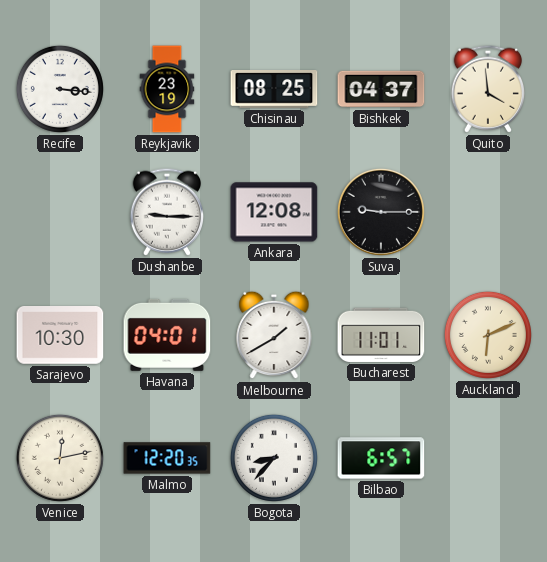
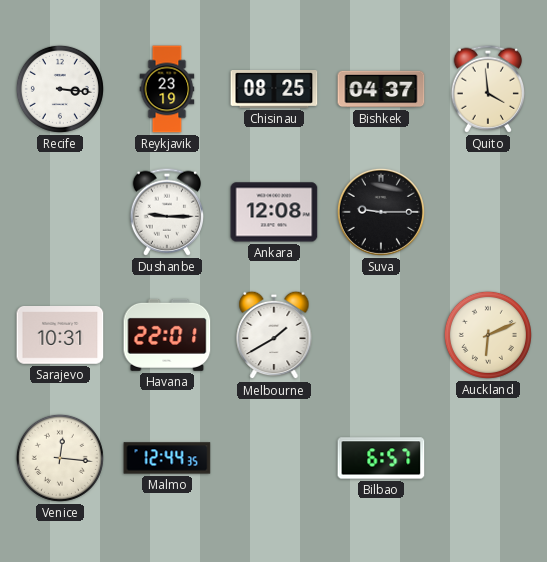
Sarajevo: 10:30 -> 10:31 (60, 335)
Havana: 04:01 -> 22:01 (167, 335)
Bucharest: 11:01 -> none (381, 335)
Venice: 12:13 -> 12:16 (60, 458)
Malmo: 12:20 -> 12:44 (167, 458)
Bogota: 8:37 -> none (274, 458)
